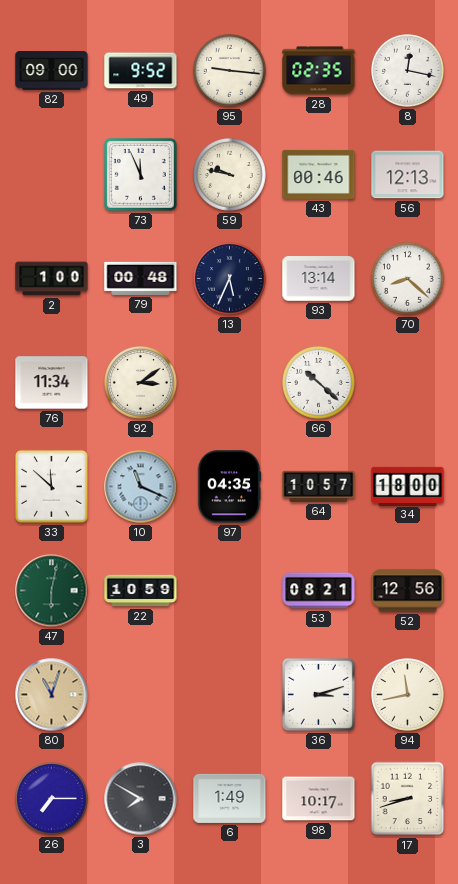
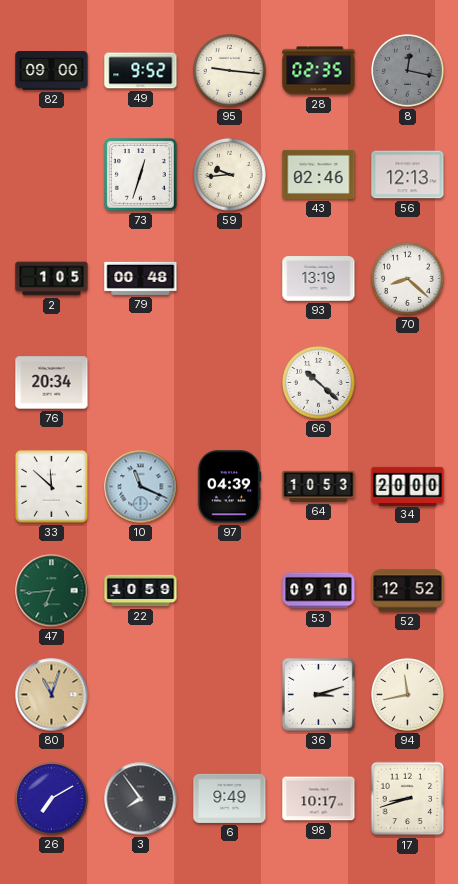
8 dial: white -> grey (408, 71)
73: 11:56 -> 12:33 (140, 174)
59: 9:47 -> 9:44 (230, 175)
43: 00:46 -> 02:46 (319, 174)
2: 1:00 -> 1:05 (52, 279)
13: 5:34 -> none (230, 279)
93: 13:14 -> 13:19 (319, 279)
76: 11:34 -> 20:34 (52, 383)
92: 3:09 -> none (141, 383)
97: 04:35 -> 04:39 (229, 487)
64: 10:57 -> 10:53 (319, 486)
34: 18:00 -> 20:00 (408, 486)
47: 6:02 -> 6:44 (52, 591)
53: 08:21 -> 09:10 (319, 591)
52: 12:56 -> 12:52 (408, 591)
26: 7:15 -> 7:10 (52, 799)
3: 7:50 -> 7:54 (141, 799)
6: 1:49 -> 9:49 (230, 798)
